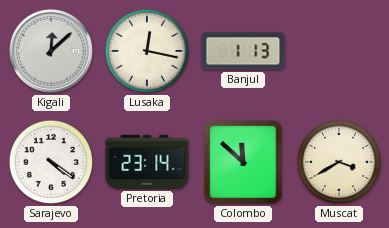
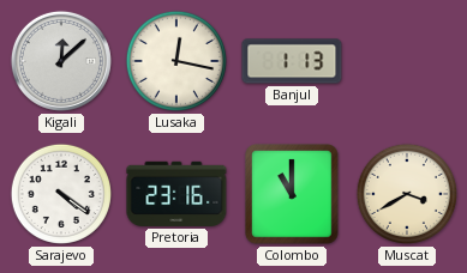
Pretoria: 23:14 -> 23:16 (176, 194)
Colombo: 11:52 -> 11:00 (292, 194)
